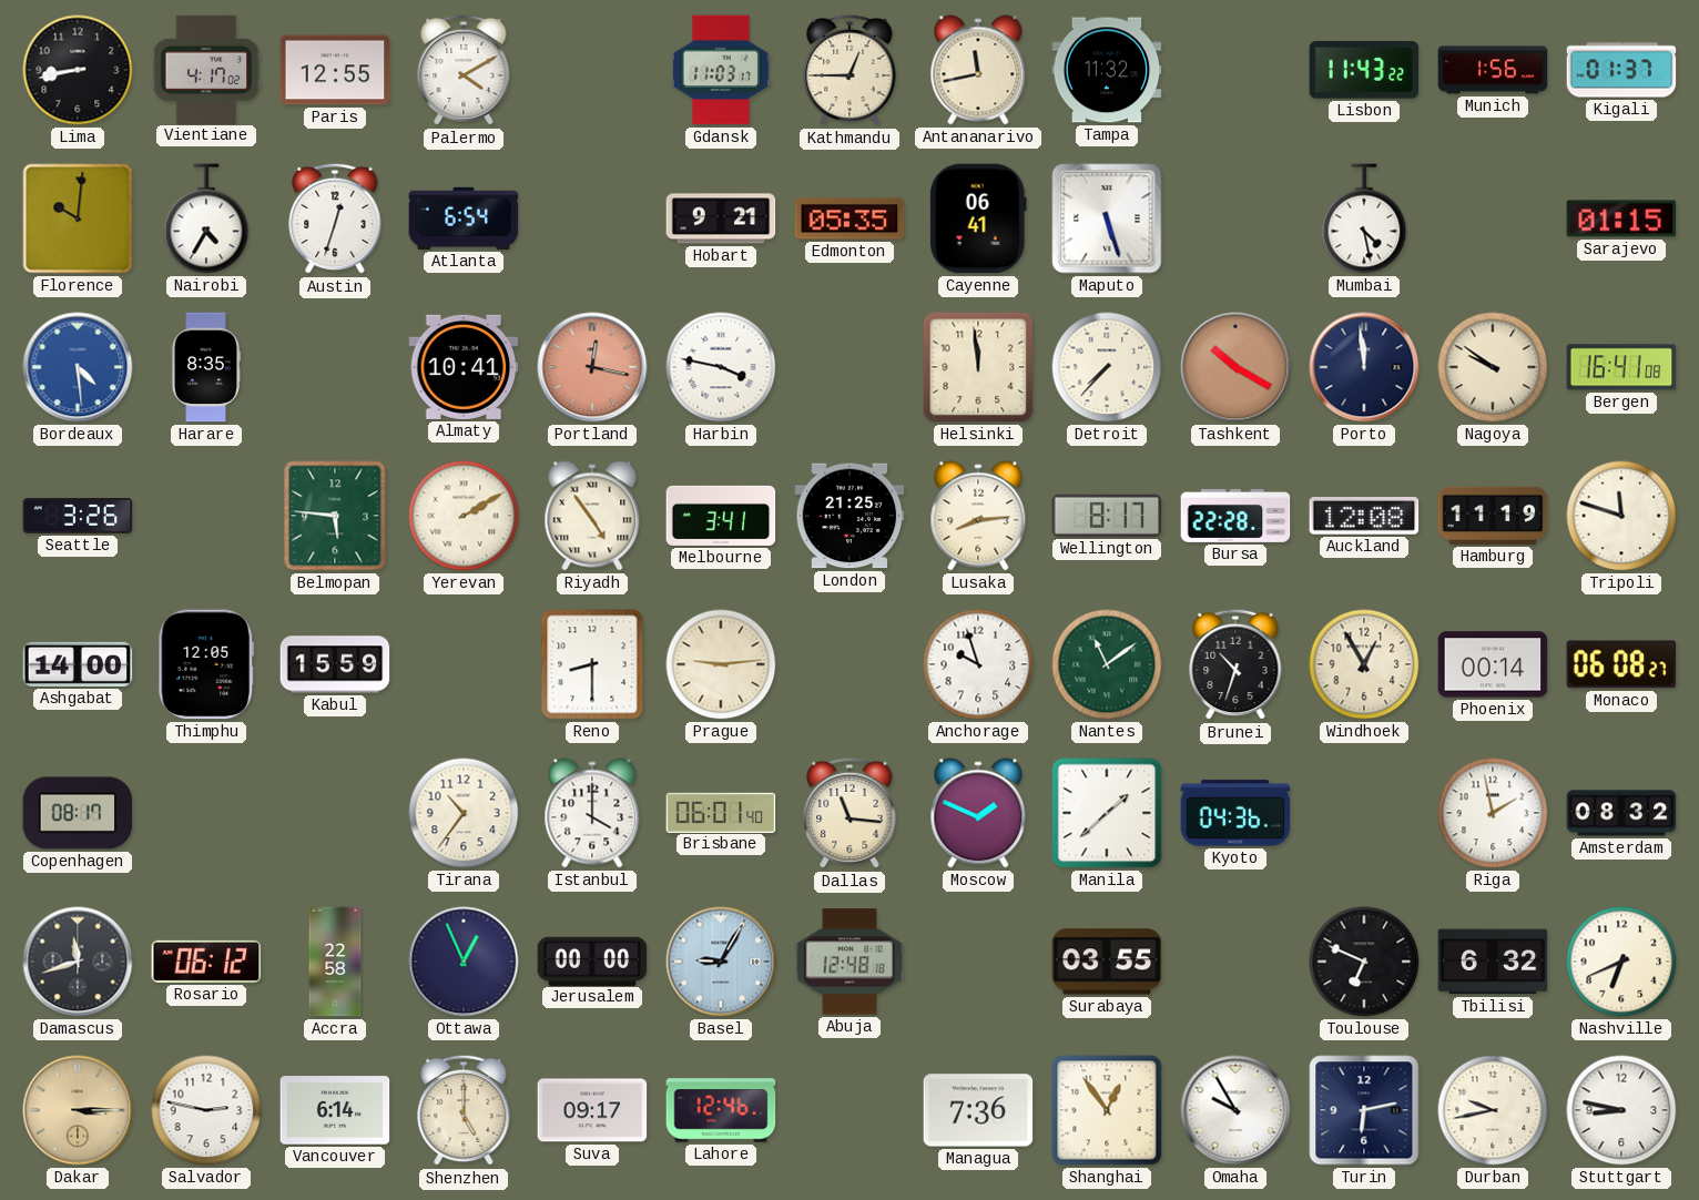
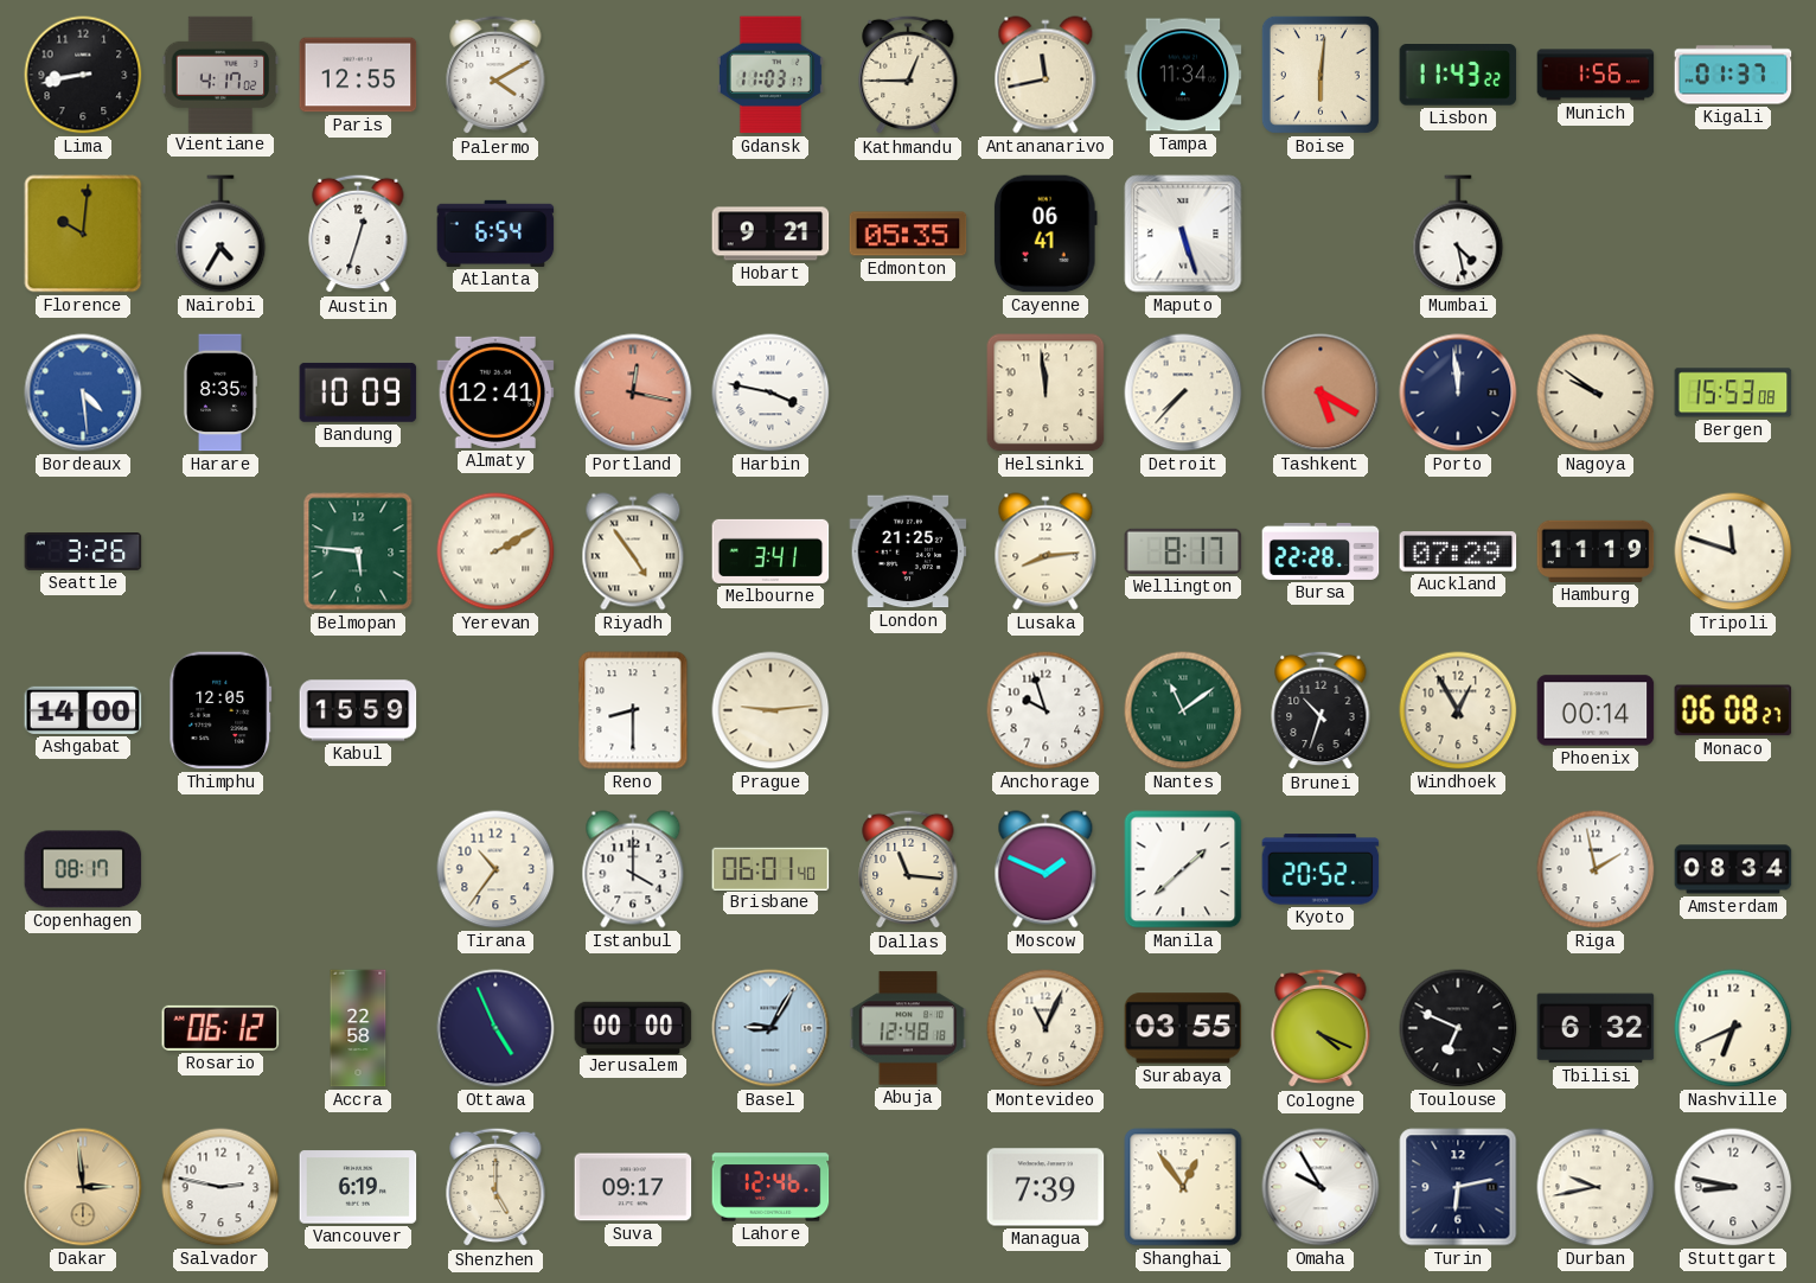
Tampa: 11:32 -> 11:34 (1183, 75)
Boise: none -> 6:01 (1321, 75)
Sarajevo: 01:15 -> none (1621, 218)
Bandung: none -> 10:09 (358, 392)
Almaty: 10:41 -> 12:41 (495, 392)
Tashkent: 10:20 -> 5:20 (1321, 392)
Bergen: 16:41 -> 15:53 (1733, 392)
Auckland: 12:08 -> 07:29 (1458, 553)
Kyoto: 04:36 -> 20:52 (1321, 869)
Amsterdam: 08:32 -> 08:34 (1733, 869)
Damascus: 11:42 -> none (78, 962)
Ottawa: 12:56 -> 4:56 (495, 1028)
Montevideo: none -> 11:04 (1046, 1028)
Cologne: none -> 4:19 (1321, 1028)
Dakar: 3:15 -> 2:59 (83, 1187)
Vancouver: 6:14 -> 6:19 (358, 1187)
Managua: 7:36 -> 7:39 (1046, 1187)
